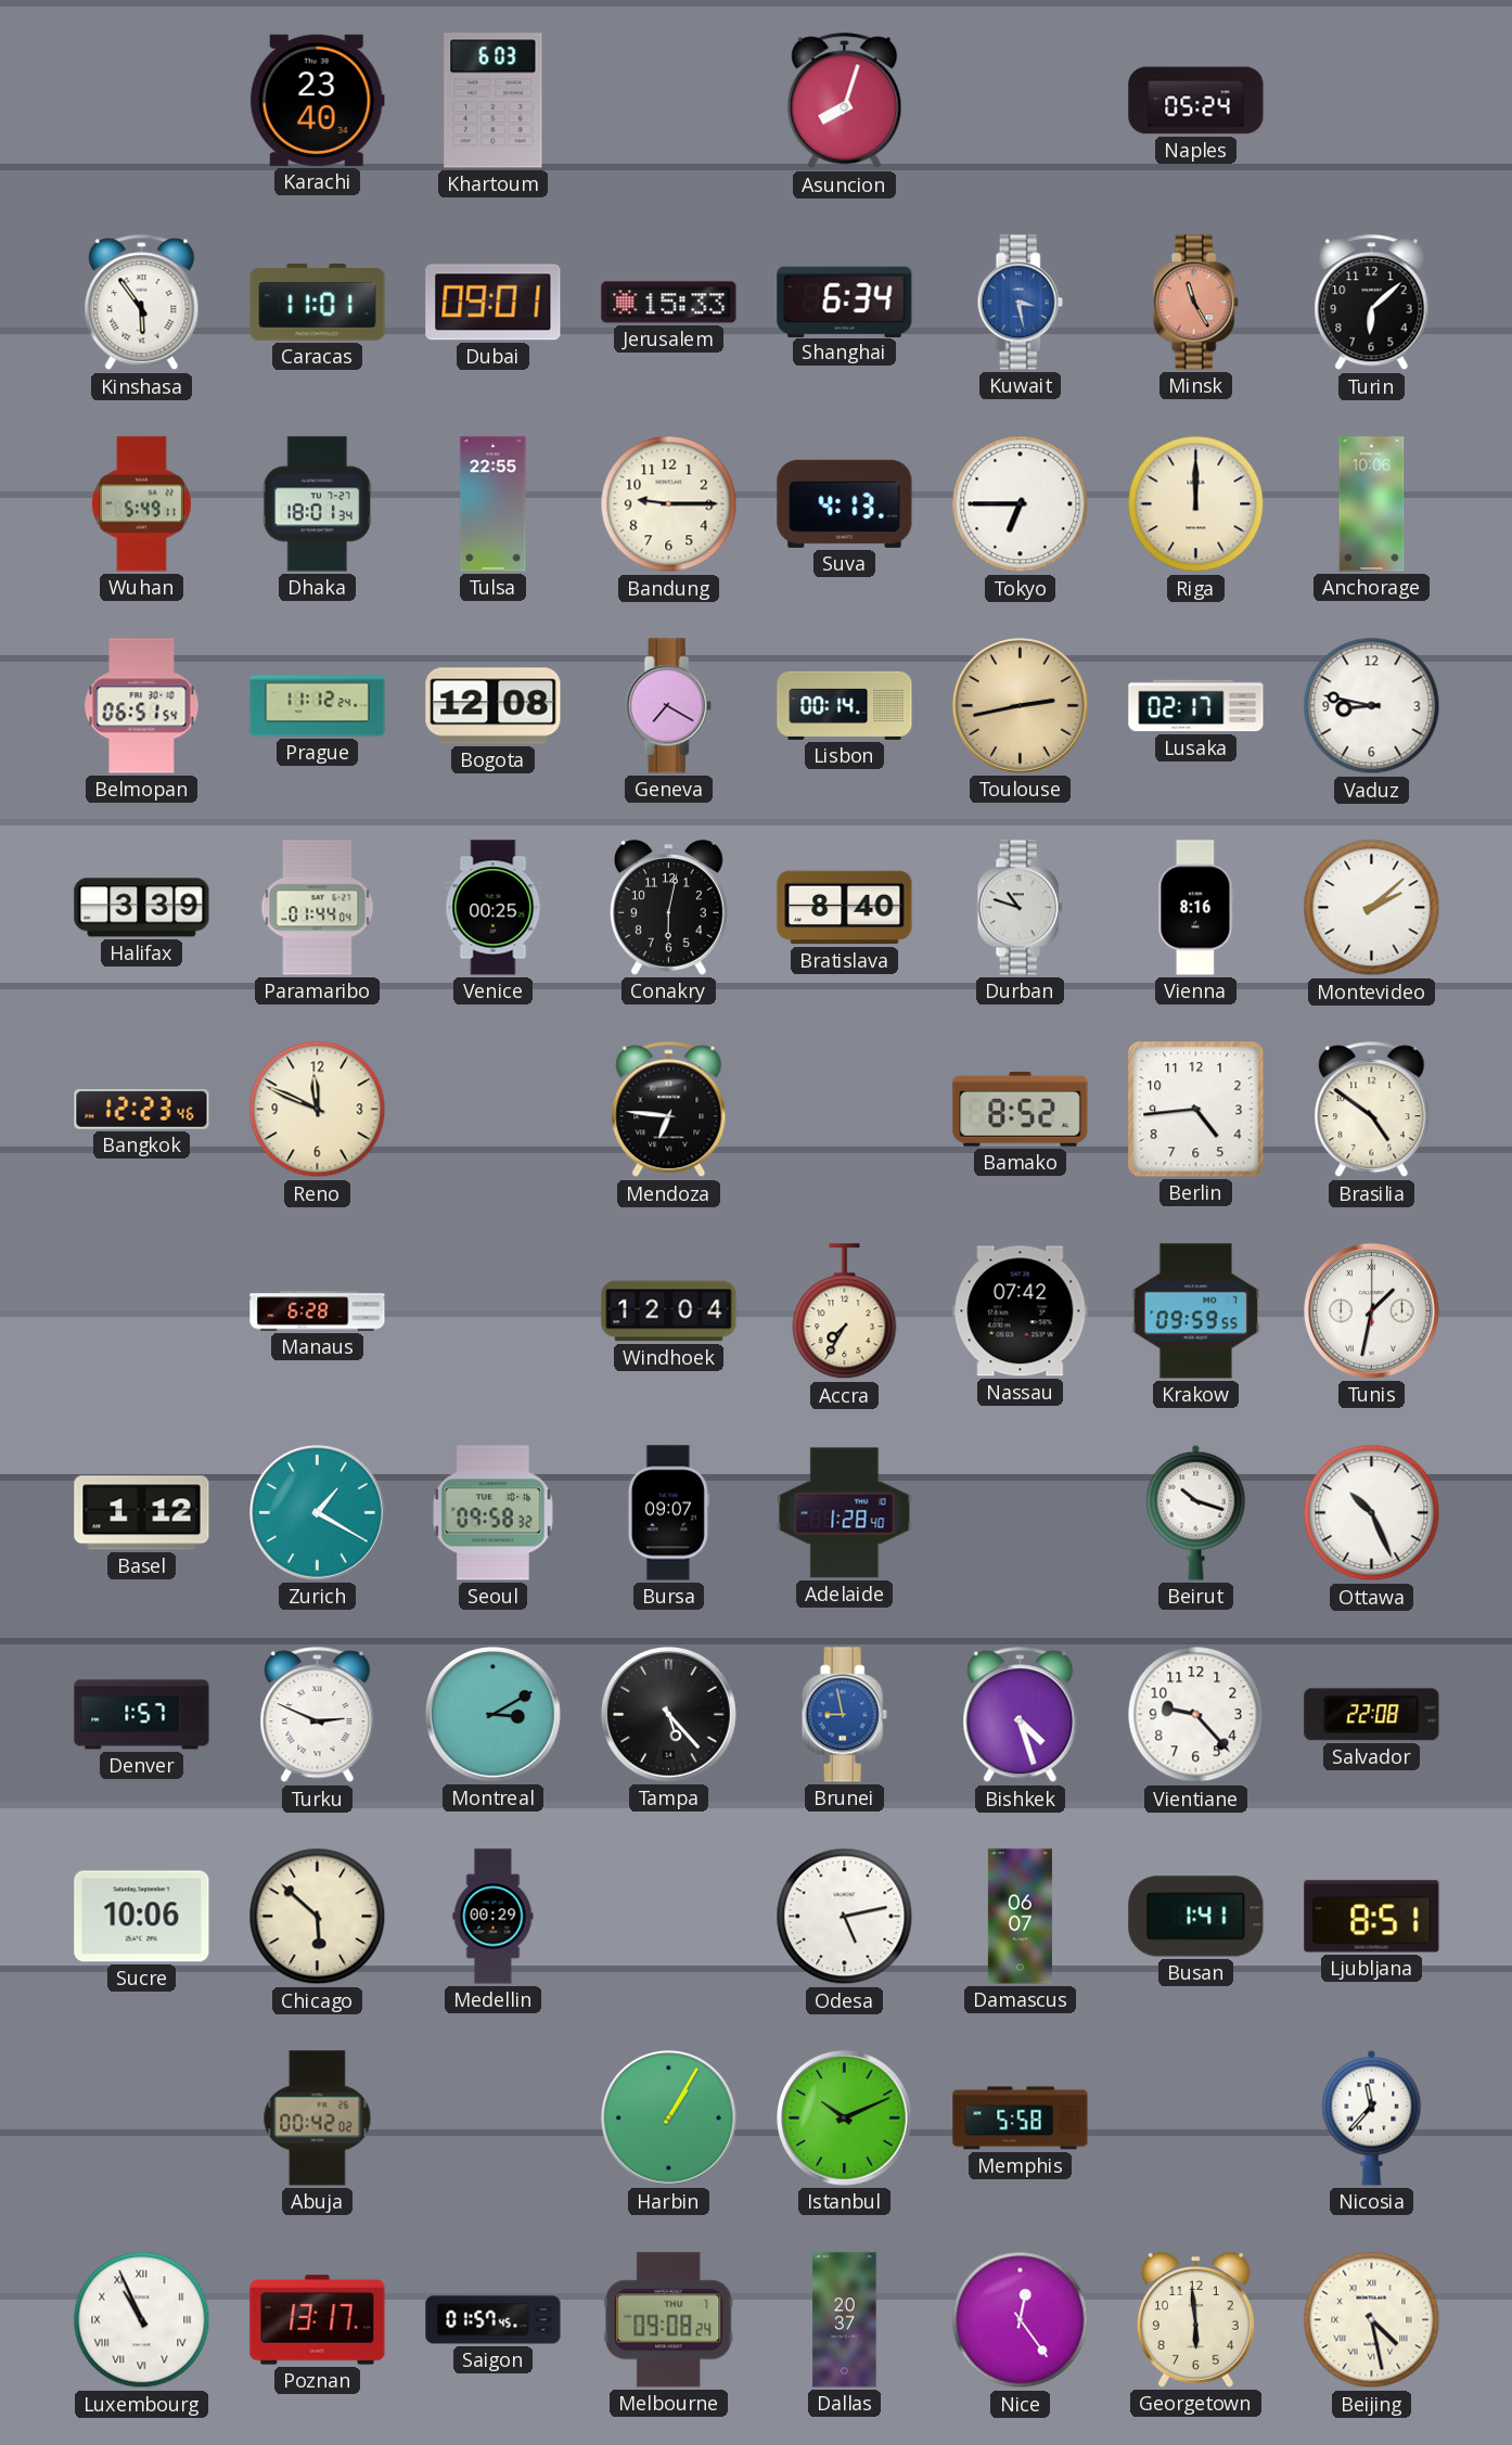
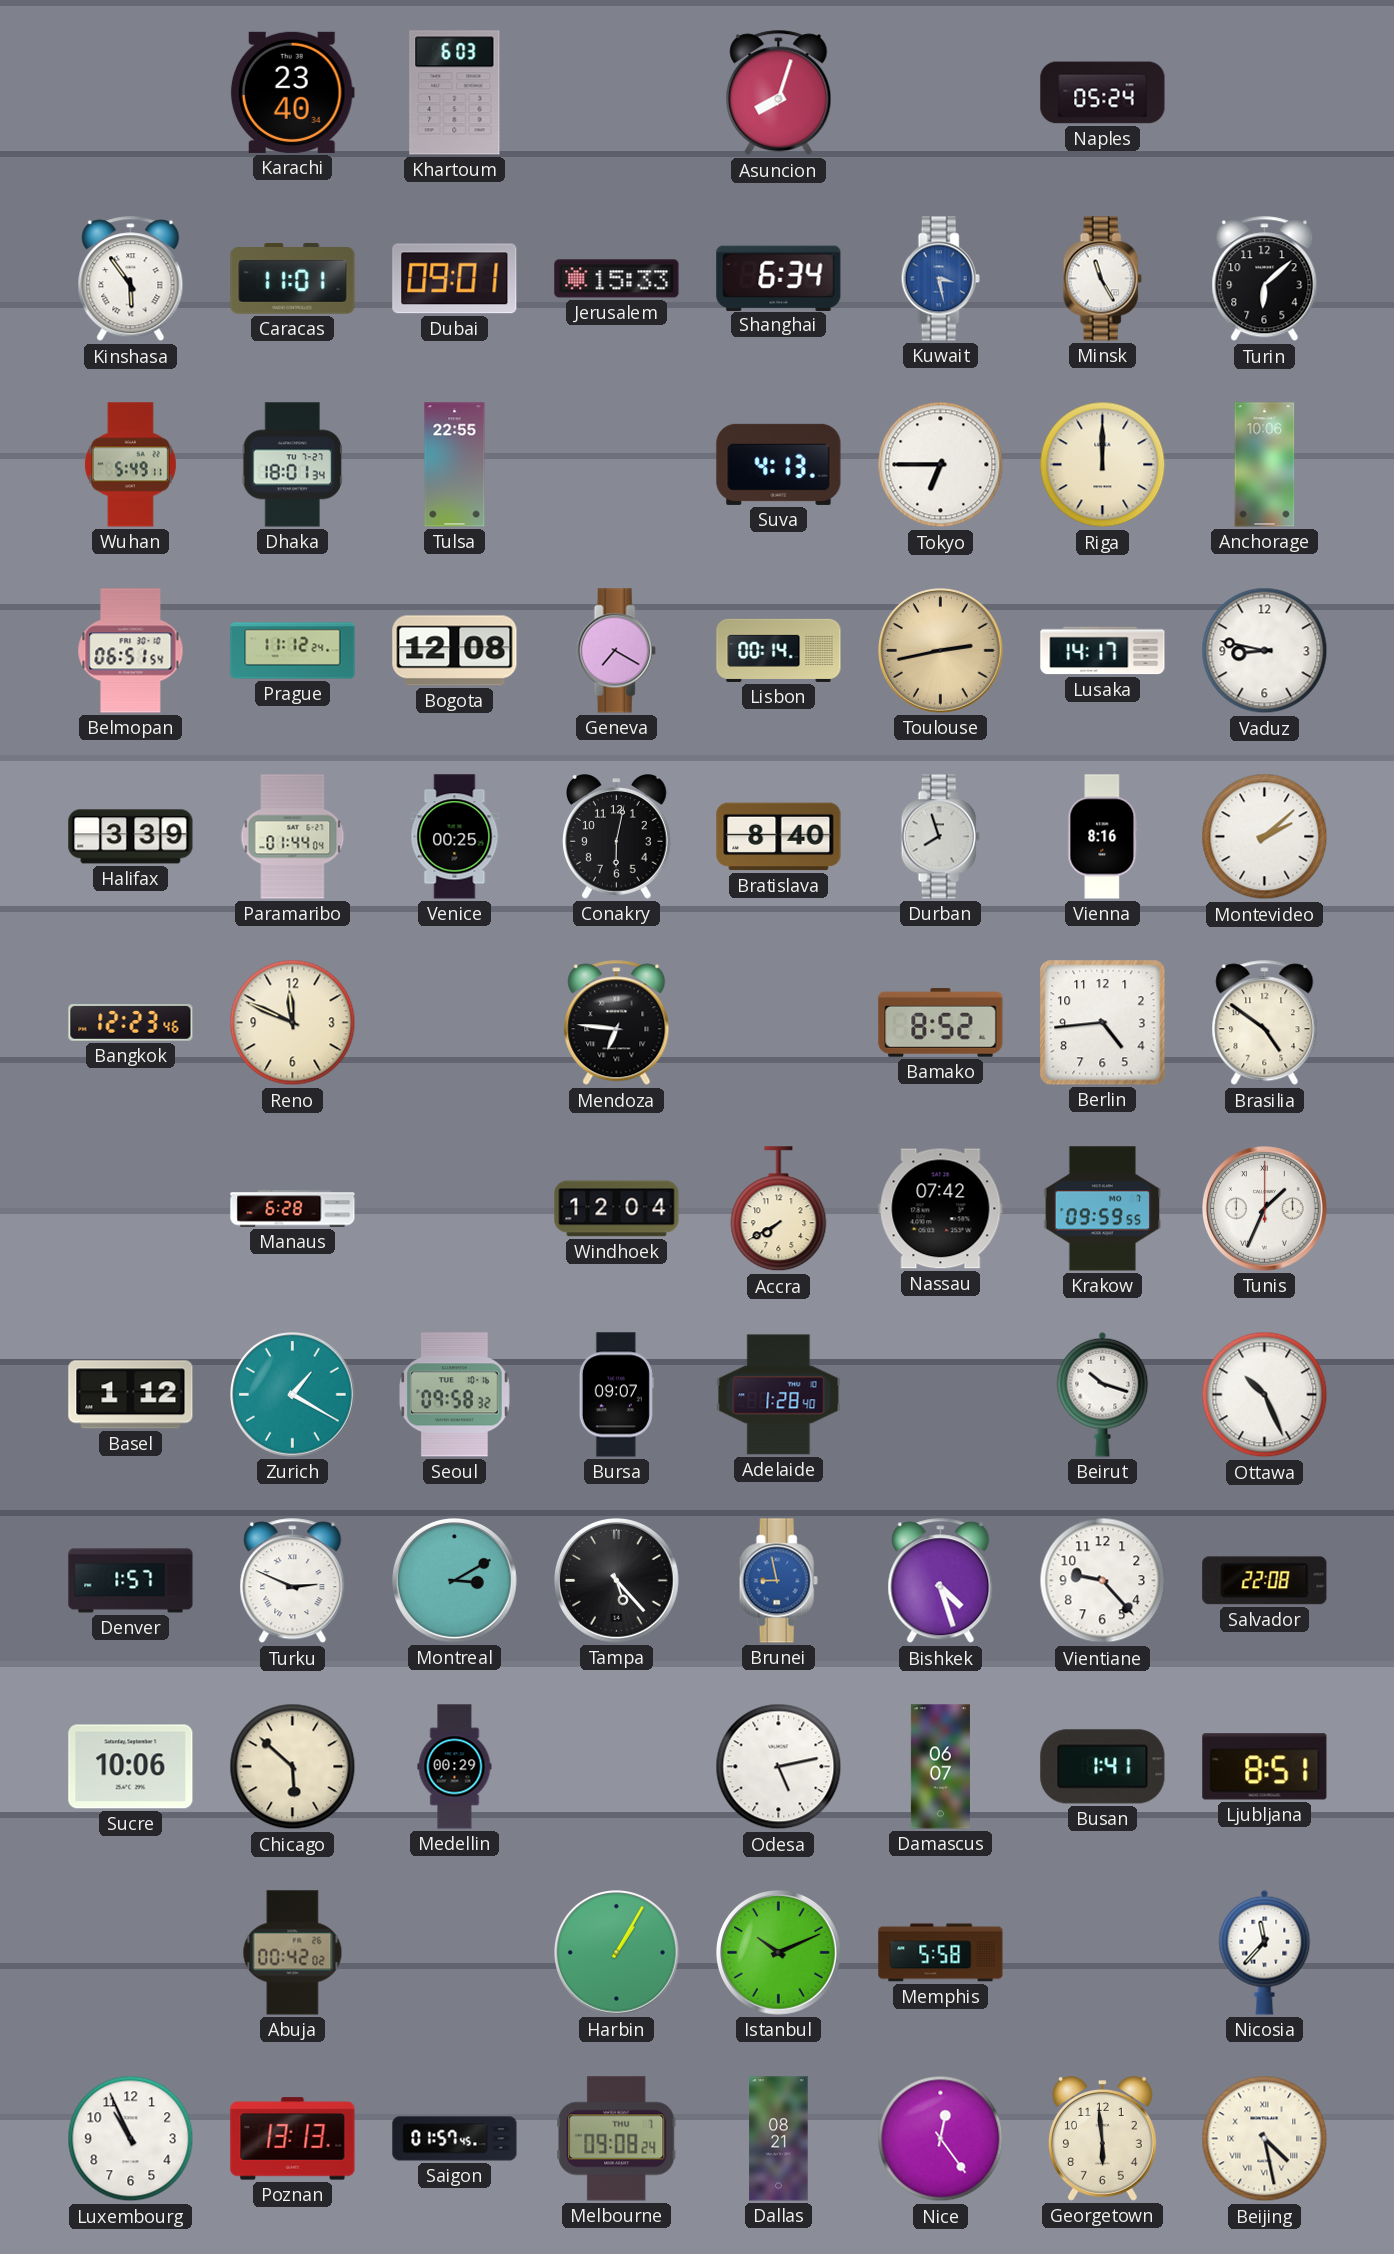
Minsk dial: salmon -> white (1102, 279)
Bandung: 9:15 -> none (669, 504)
Lusaka: 02:17 -> 14:17 (1103, 651)
Durban: 10:48 -> 7:57 (940, 837)
Accra: 7:35 -> 7:40 (779, 1209)
Tunis: 1:32 -> 1:34 (1265, 1209)
Luxembourg numerals: Roman -> Arabic (131, 2139)
Poznan: 13:17 -> 13:13 (293, 2139)
Dallas: 20:37 -> 08:21 (779, 2139)
